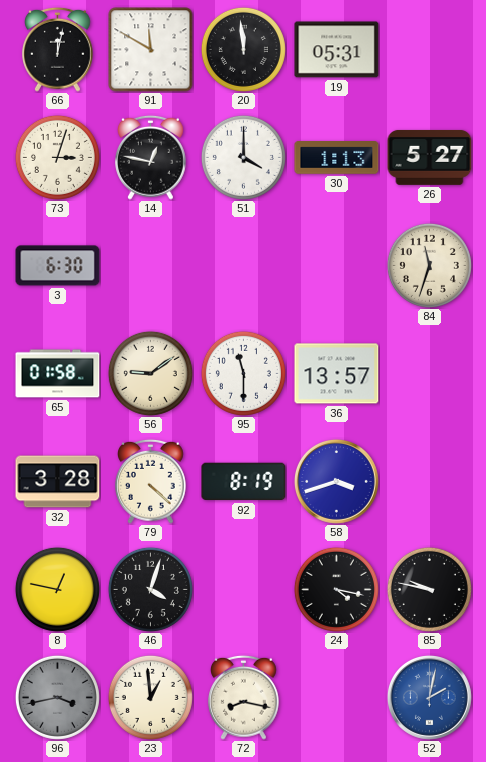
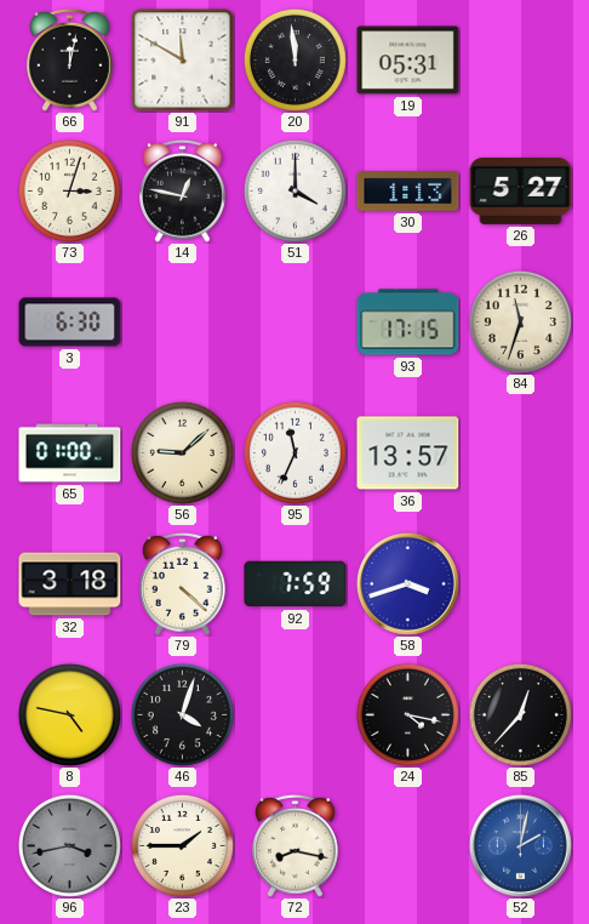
93: none -> 17:15 (408, 323)
65: 01:58 -> 01:00 (70, 454)
56: 9:09 -> 9:08 (182, 452)
95: 11:30 -> 11:34 (294, 452)
32: 3:28 -> 3:18 (70, 584)
92: 8:19 -> 7:59 (296, 584)
8: 12:47 -> 4:47 (69, 714)
85: 9:47 -> 12:37 (520, 714)
23: 12:59 -> 1:45 (182, 845)
